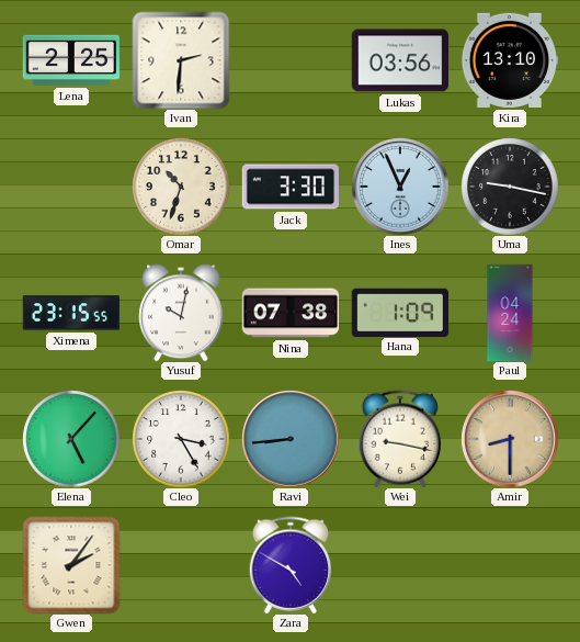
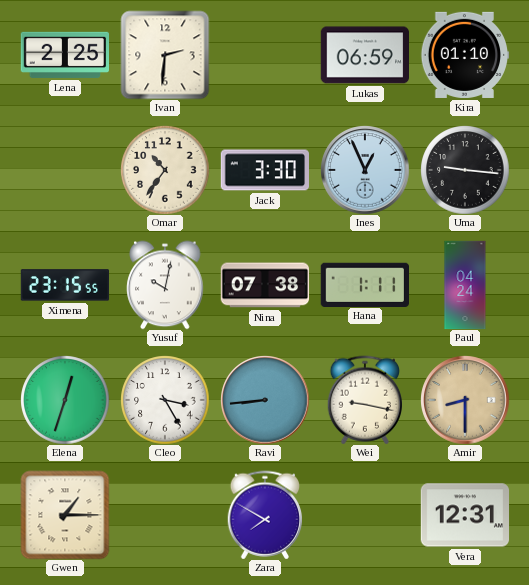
Lukas: 03:56 -> 06:59 (364, 55)
Kira: 13:10 -> 01:10 (465, 55)
Omar: 10:33 -> 10:36 (165, 170)
Uma: 9:17 -> 9:16 (465, 170)
Hana: 1:09 -> 1:11 (364, 284)
Elena: 5:07 -> 12:33 (65, 400)
Gwen: 2:06 -> 1:15 (65, 515)
Zara: 4:50 -> 7:50 (265, 515)
Vera: none -> 12:31 (465, 515)
